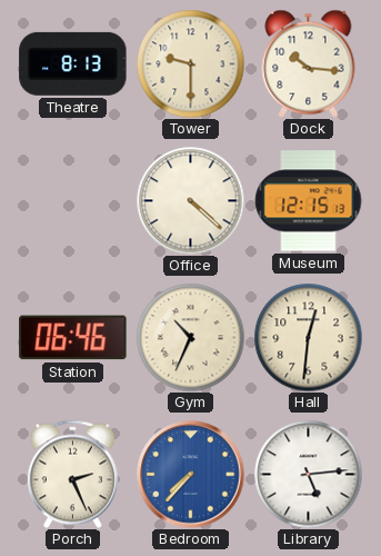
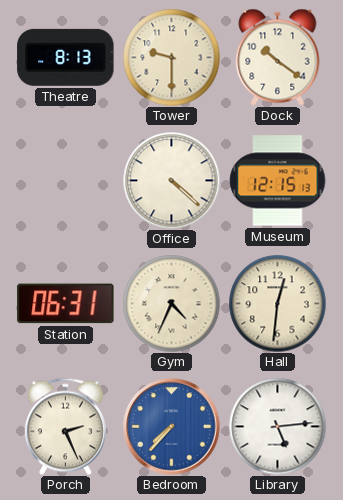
Dock: 10:16 -> 10:21 (278, 57)
Station: 06:46 -> 06:31 (66, 304)
Gym: 10:34 -> 4:34 (171, 303)
